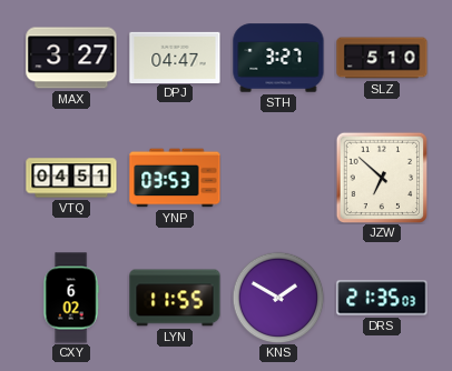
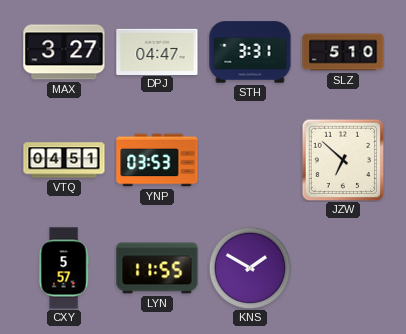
STH: 3:27 -> 3:31 (250, 52)
CXY: 6:02 -> 5:57 (64, 268)
DRS: 21:35 -> none (382, 298)
